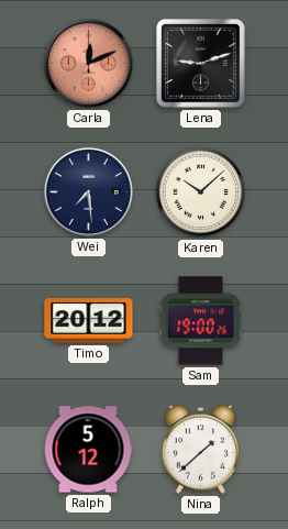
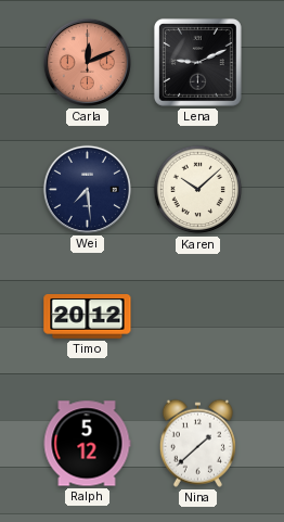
Lena: 9:12 -> 9:11 (198, 63)
Sam: 19:00 -> none (201, 321)
